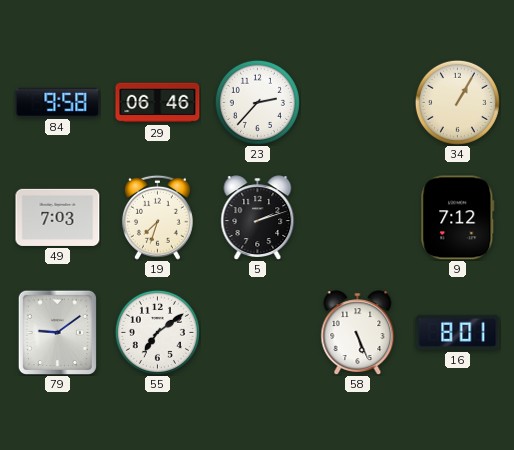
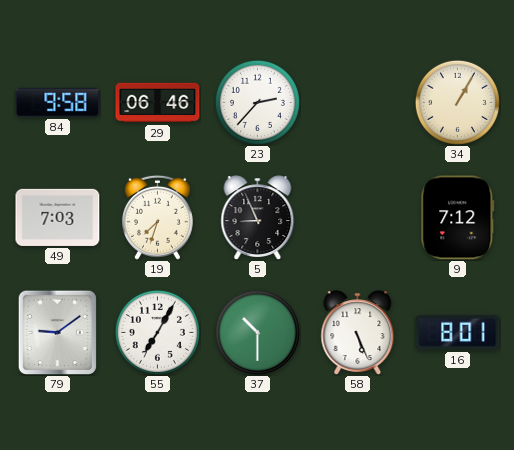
5: 2:12 -> 8:56 (258, 217)
55: 7:09 -> 7:05 (157, 332)
37: none -> 10:30 (257, 332)
